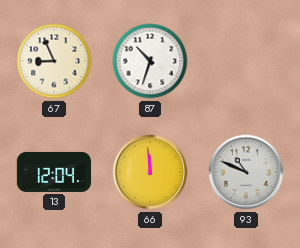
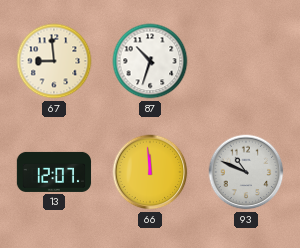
67: 8:56 -> 8:59 (54, 61)
13: 12:04 -> 12:07 (54, 172)
